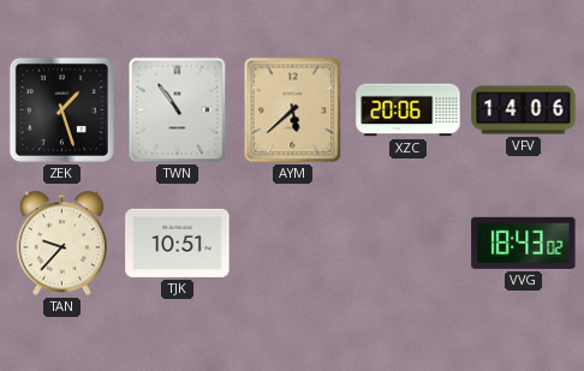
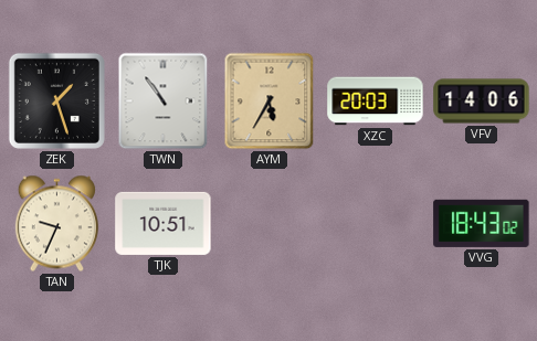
AYM: 5:38 -> 5:35 (270, 102)
XZC: 20:06 -> 20:03 (376, 102)
TAN: 9:37 -> 9:34 (56, 224)
